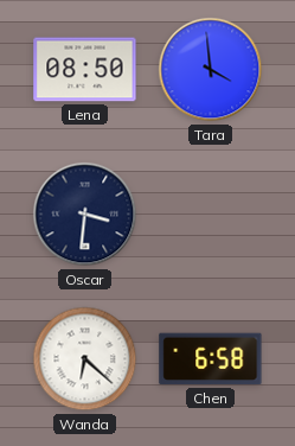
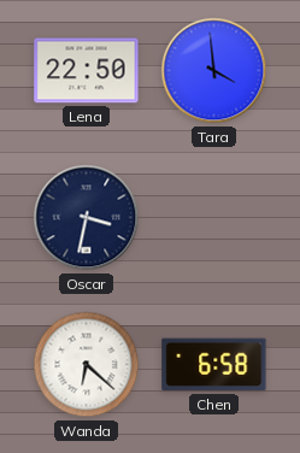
Lena: 08:50 -> 22:50 (87, 71)
Oscar: 3:31 -> 3:32 (87, 218)
